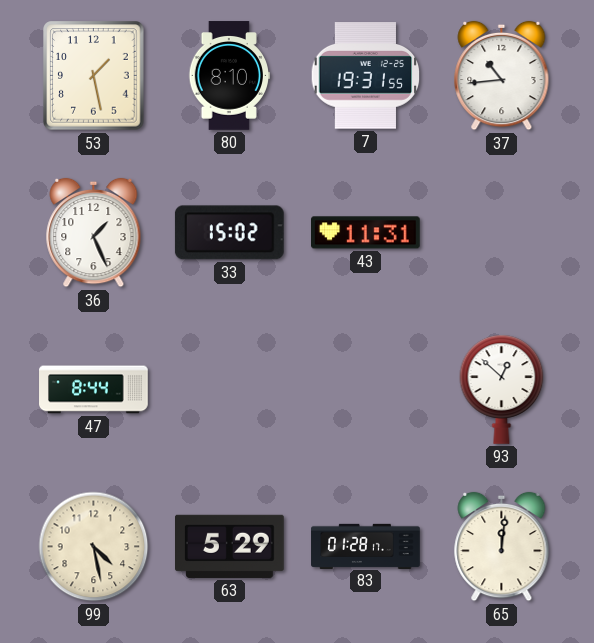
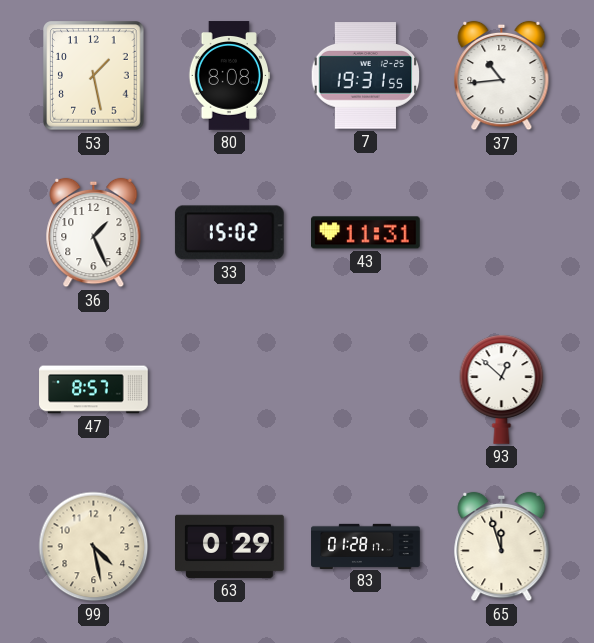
80: 8:10 -> 8:08 (229, 76)
47: 8:44 -> 8:57 (94, 390)
63: 5:29 -> 0:29 (230, 546)
65: 12:01 -> 11:57 (502, 547)
